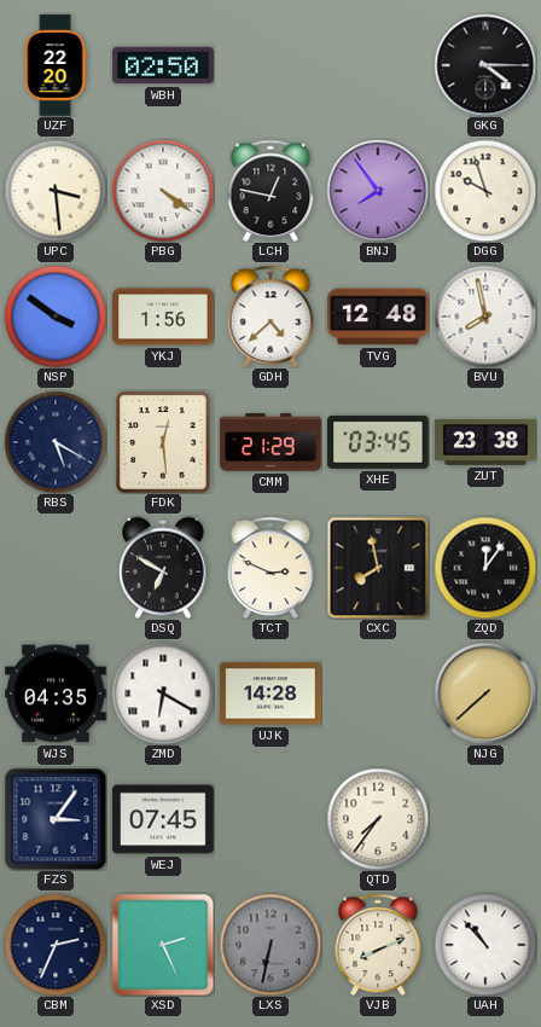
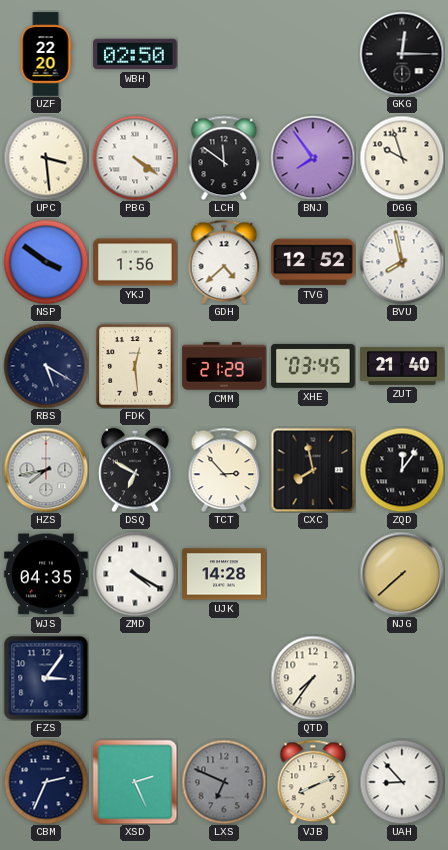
GKG: 4:15 -> 12:15 (402, 54)
LCH: 12:47 -> 11:51 (224, 158)
TVG: 12:48 -> 12:52 (313, 262)
ZUT: 23:38 -> 21:40 (402, 367)
HZS: none -> 7:43 (46, 470)
TCT: 2:49 -> 2:53 (224, 470)
ZMD: 6:20 -> 4:20 (135, 574)
WEJ: 07:45 -> none (163, 819)
LXS: 6:32 -> 6:49 (224, 782)
UAH: 10:53 -> 8:53 (402, 782)
